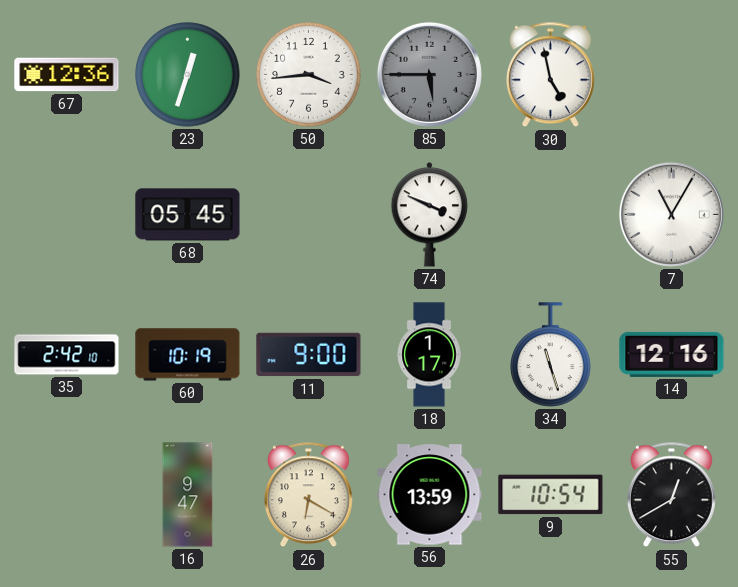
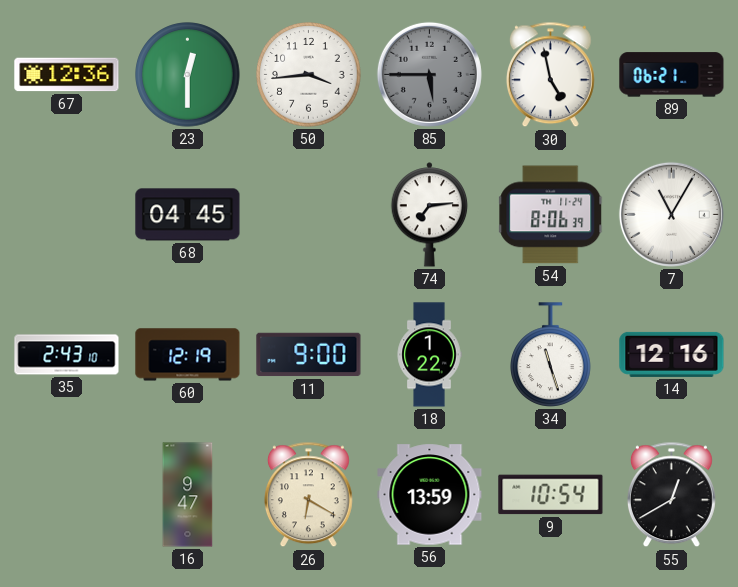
23: 12:33 -> 12:30 (188, 75)
89: none -> 06:21 (672, 75)
68: 05:45 -> 04:45 (188, 215)
74: 3:49 -> 7:14 (430, 215)
54: none -> 8:06 (551, 215)
35: 2:42 -> 2:43 (67, 355)
60: 10:19 -> 12:19 (188, 355)
18: 1:17 -> 1:22 (429, 355)
